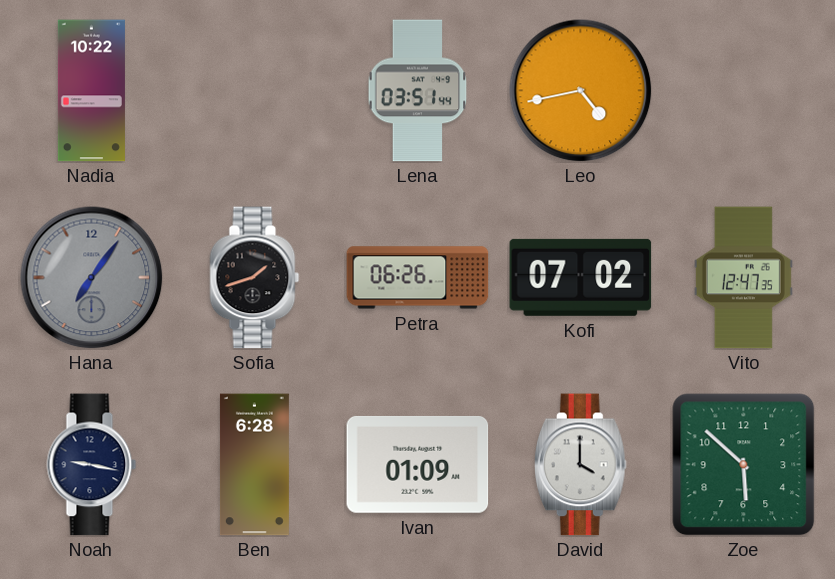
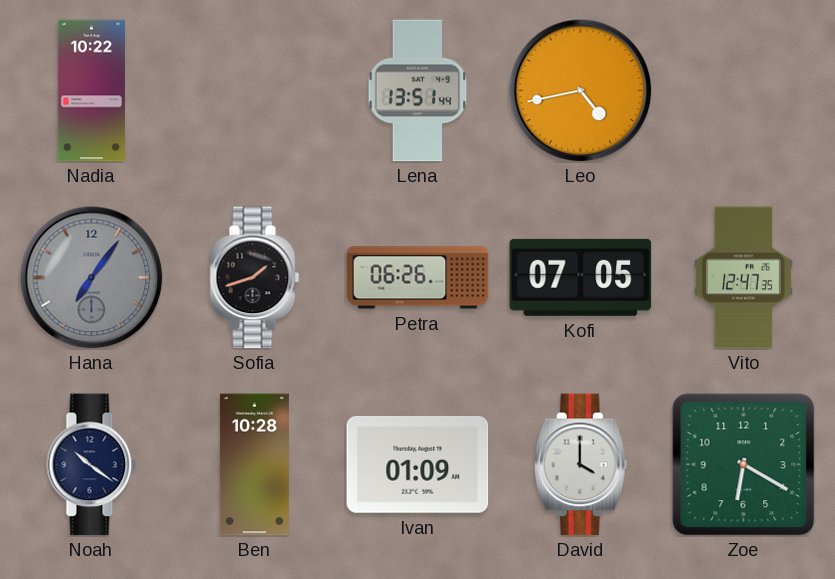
Lena: 03:51 -> 13:51 (418, 91)
Kofi: 07:02 -> 07:05 (581, 277)
Noah: 9:17 -> 10:21 (92, 465)
Ben: 6:28 -> 10:28 (254, 465)
Zoe: 5:52 -> 6:20 (744, 465)
